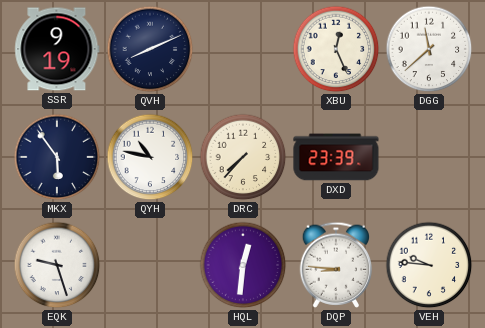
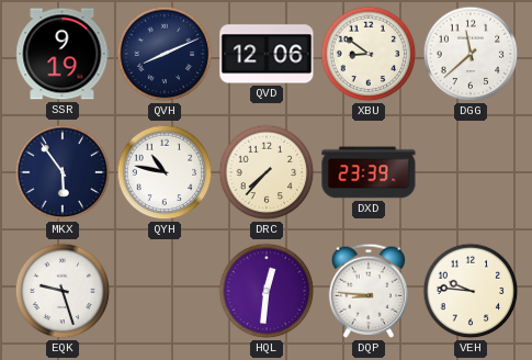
QVD: none -> 12:06 (267, 54)
XBU: 12:26 -> 8:51 (369, 54)
